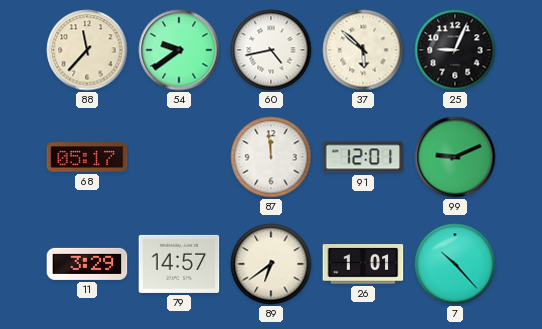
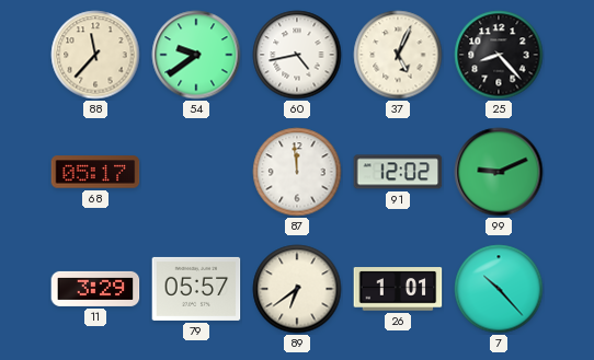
37: 5:52 -> 5:04 (398, 55)
25: 9:04 -> 8:23 (499, 55)
91: 12:01 -> 12:02 (398, 172)
79: 14:57 -> 05:57 (196, 289)
